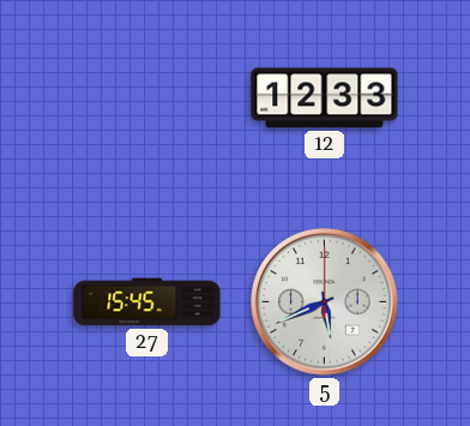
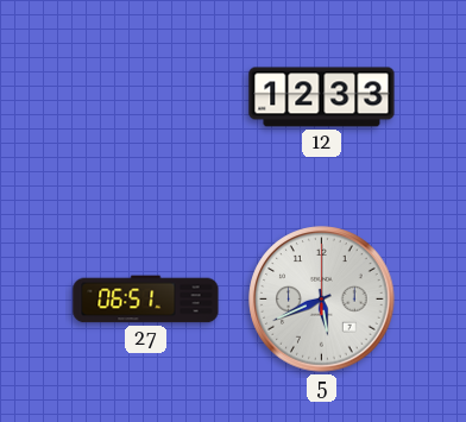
27: 15:45 -> 06:51 (146, 300)
